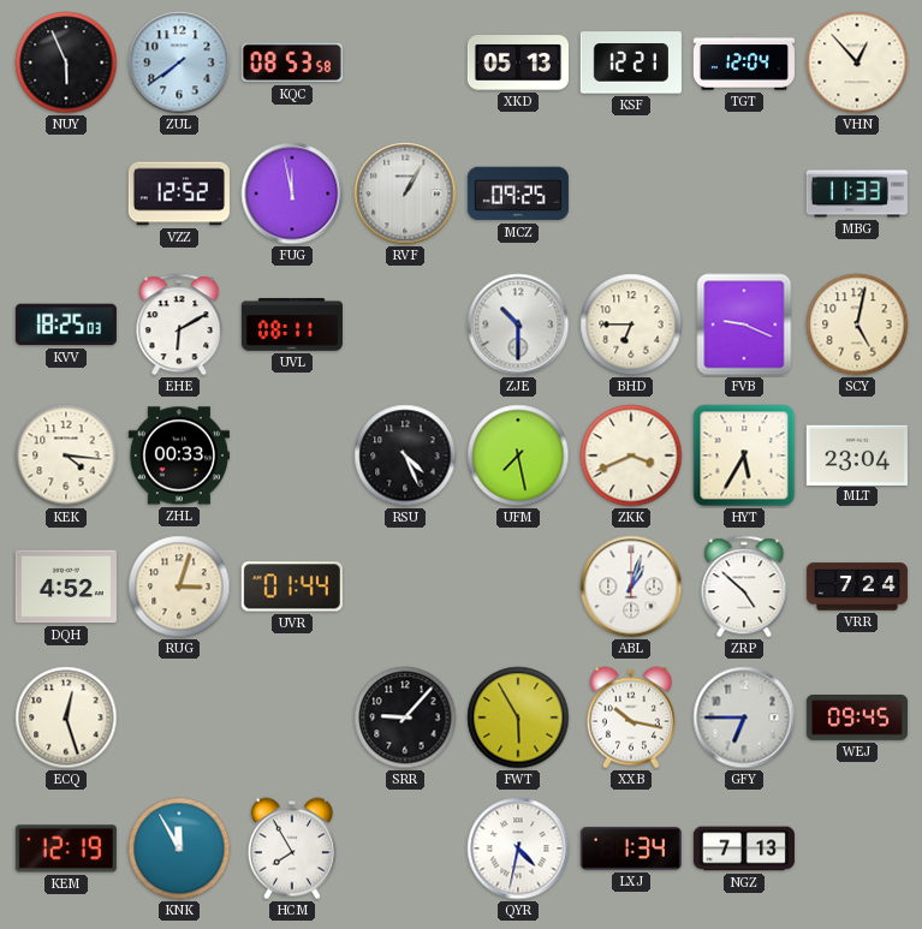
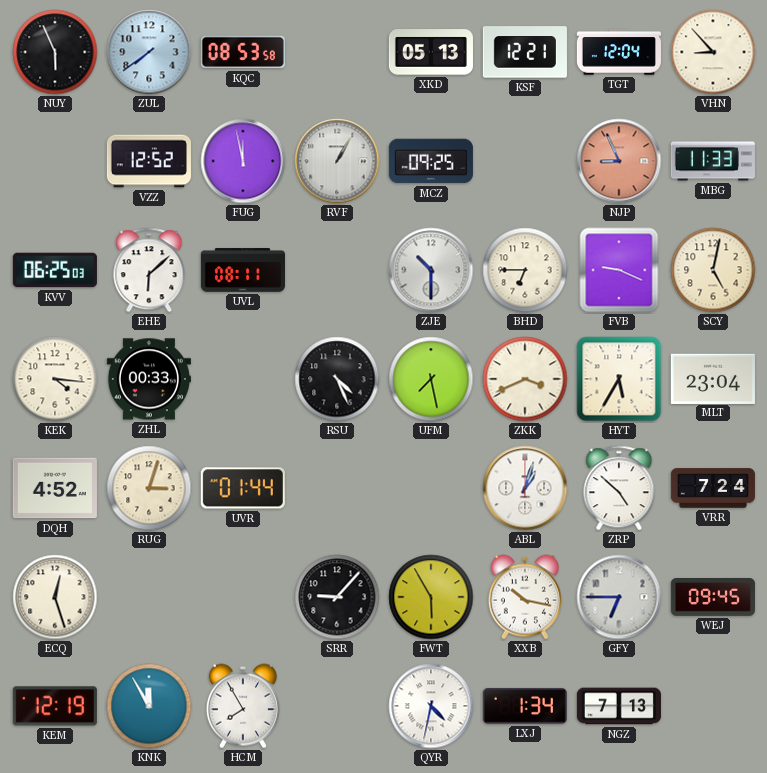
VHN: 12:53 -> 8:53 (713, 52)
NJP: none -> 8:56 (619, 161)
KVV: 18:25 -> 06:25 (55, 270)
EHE: 6:10 -> 6:08 (149, 270)
